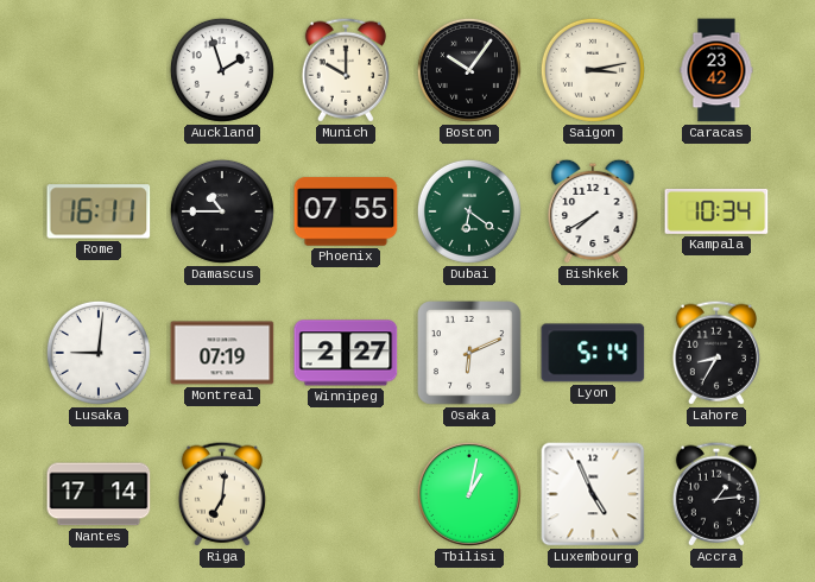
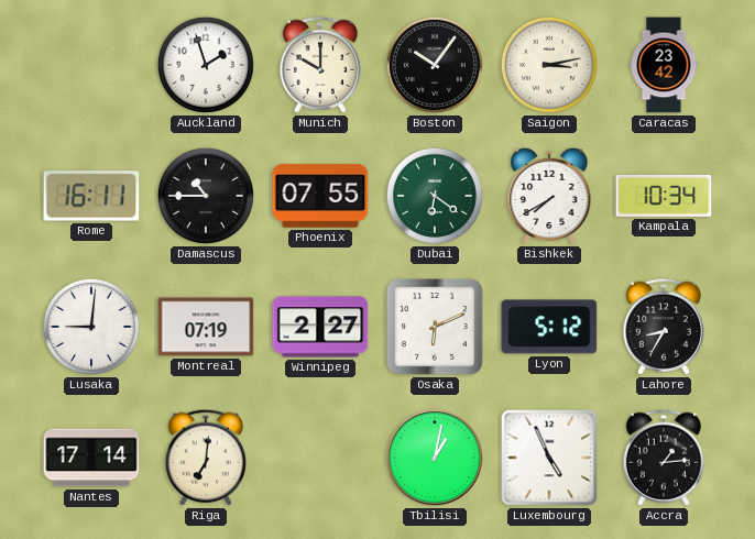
Lyon: 5:14 -> 5:12 (549, 327)
